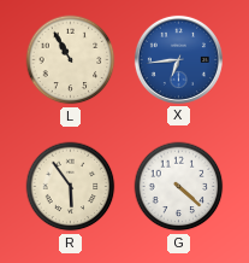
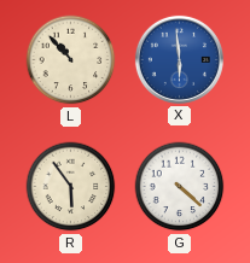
L: 10:55 -> 10:53 (71, 60)
X: 6:44 -> 5:59 (179, 59)
